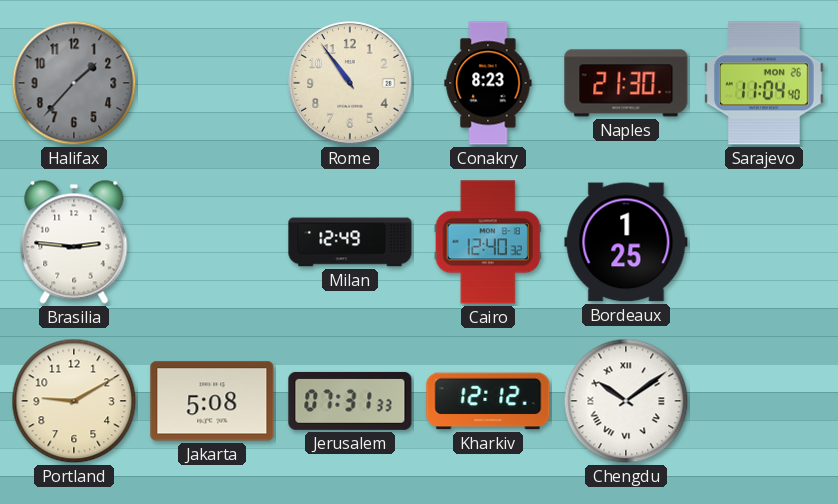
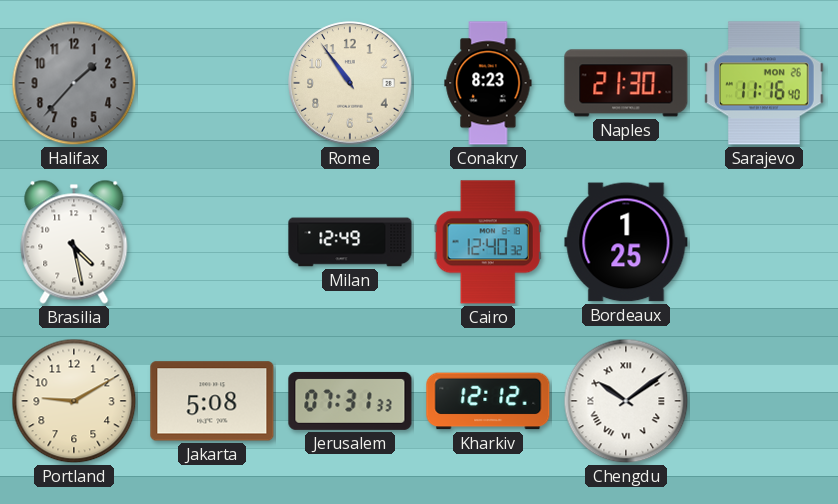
Sarajevo: 11:04 -> 11:16 (765, 83)
Brasilia: 2:46 -> 4:28 (74, 242)
